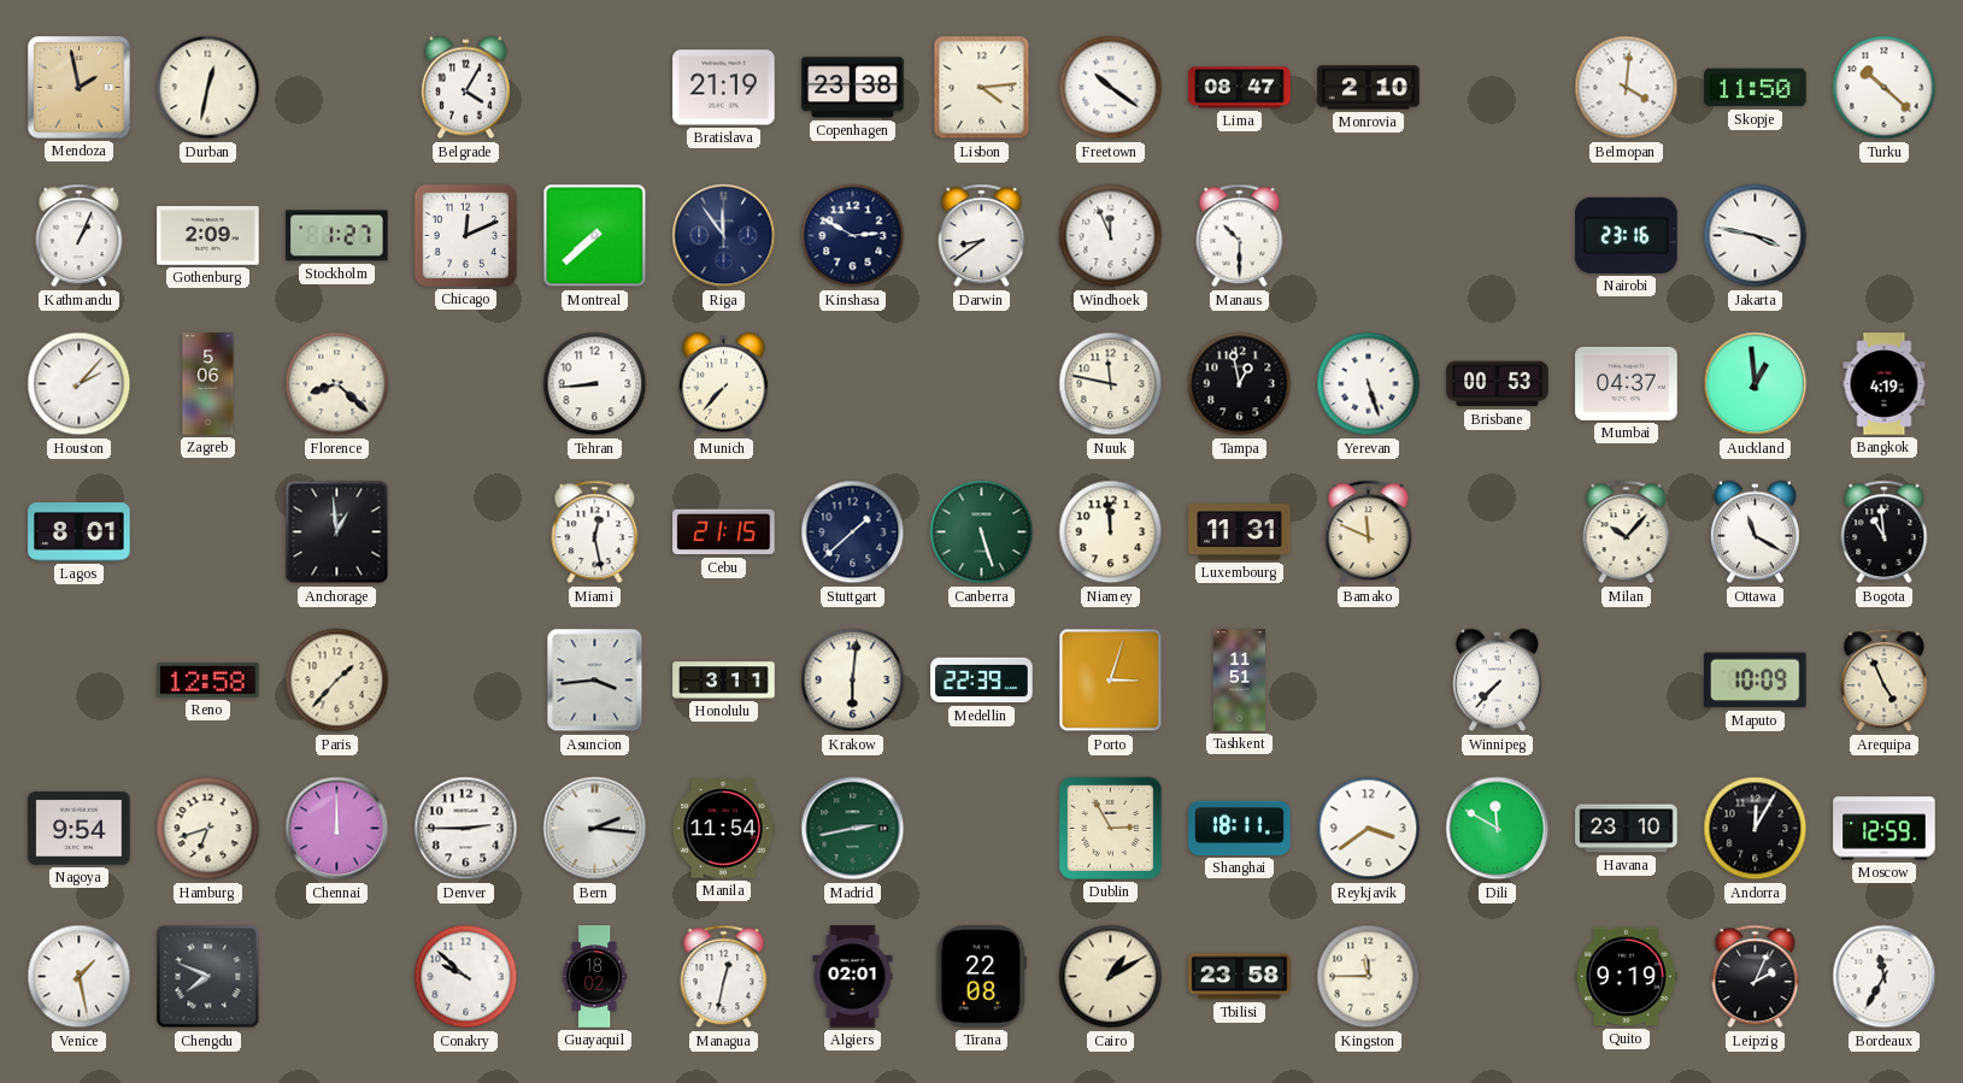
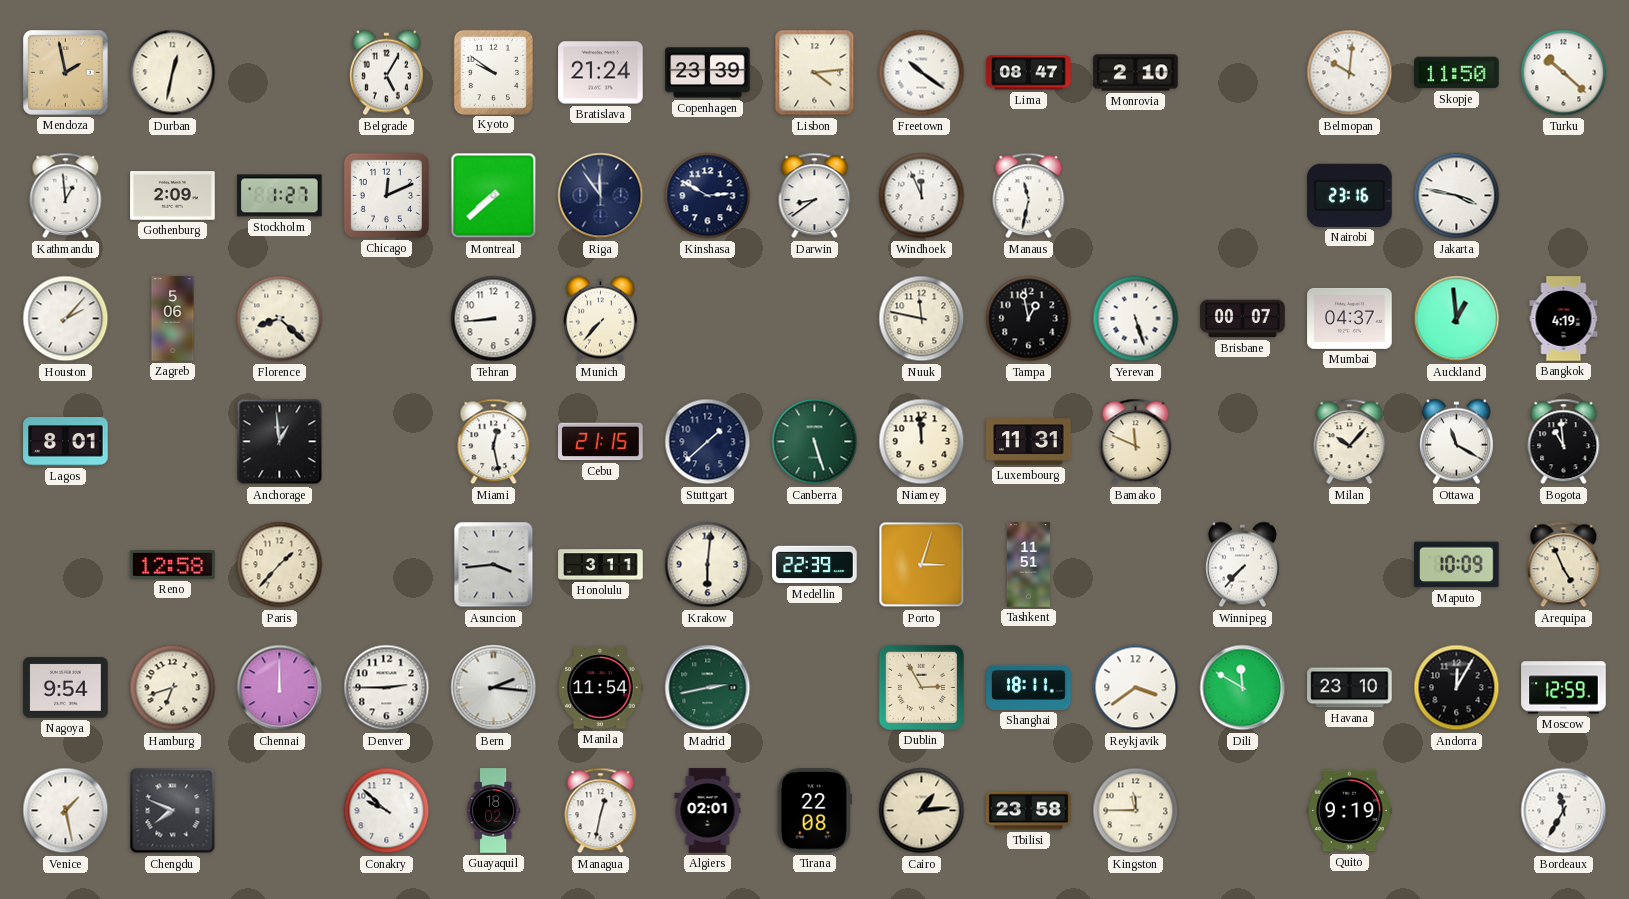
Belgrade: 4:05 -> 5:05 (386, 73)
Kyoto: none -> 9:51 (493, 72)
Bratislava: 21:19 -> 21:24 (601, 73)
Copenhagen: 23:38 -> 23:39 (708, 73)
Belmopan: 4:01 -> 10:01 (1350, 73)
Kathmandu: 1:04 -> 12:59 (66, 196)
Manaus: 10:30 -> 11:32 (1029, 196)
Brisbane: 00:53 -> 00:07 (1243, 319)
Cairo: 1:10 -> 1:14 (922, 811)
Leipzig: 2:04 -> none (1756, 977)
